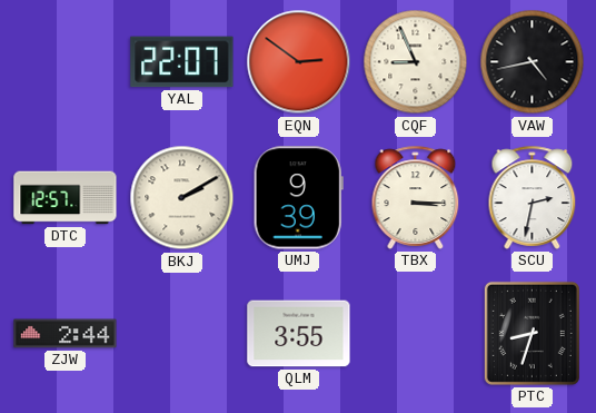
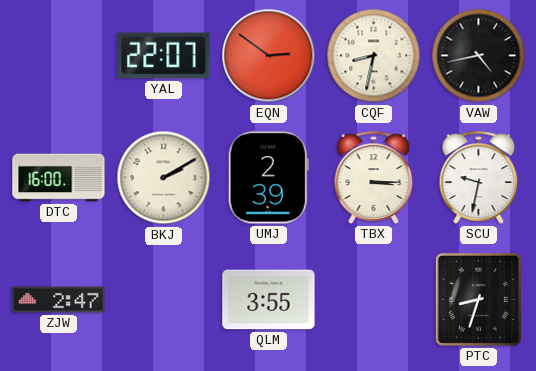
CQF: 8:56 -> 8:32 (374, 56)
DTC: 12:57 -> 16:00 (59, 178)
UMJ: 9:39 -> 2:39 (268, 178)
SCU: 2:32 -> 9:32 (479, 177)
ZJW: 2:44 -> 2:47 (59, 300)
